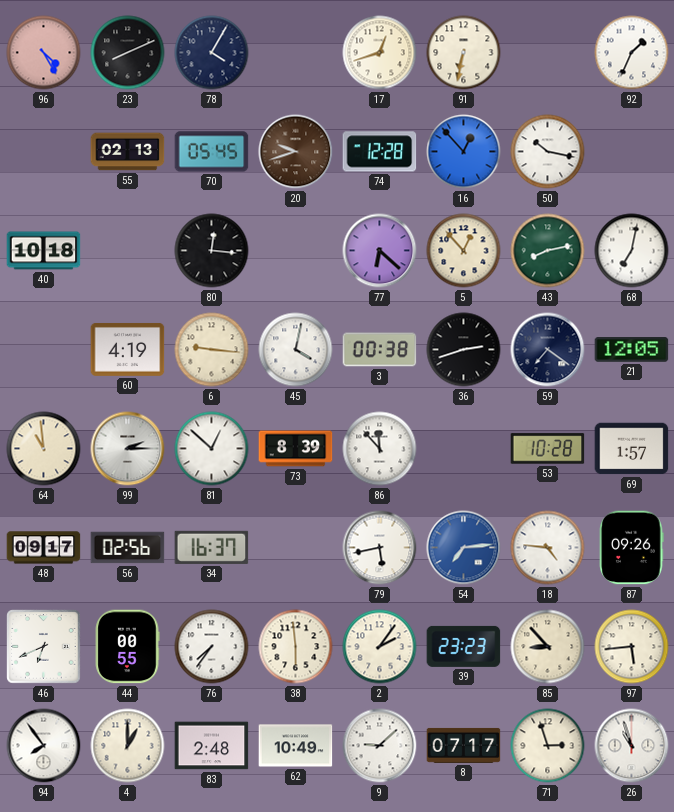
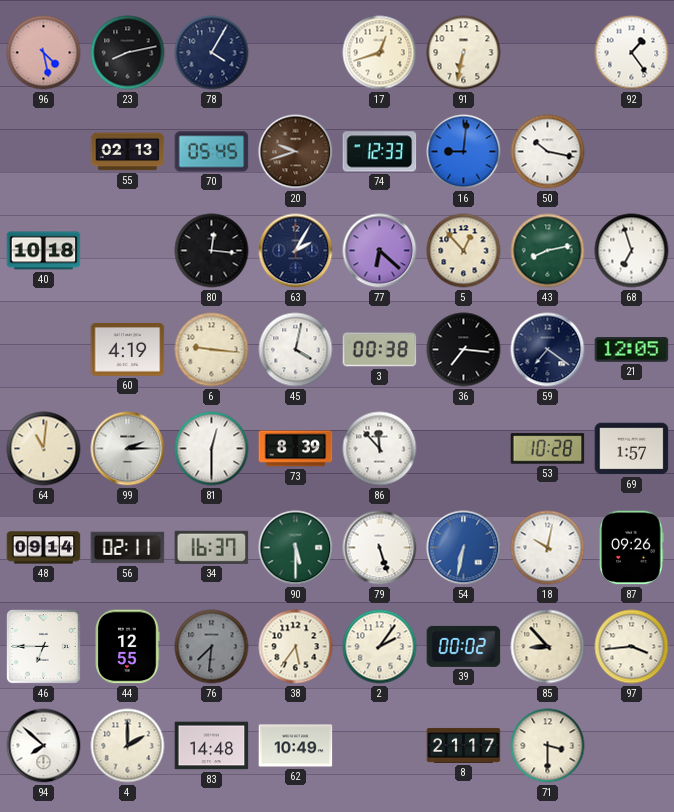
96: 4:25 -> 4:28 (44, 53)
23: 8:11 -> 8:13 (128, 53)
92: 1:34 -> 1:24 (632, 53)
74: 12:28 -> 12:33 (380, 152)
16: 12:53 -> 9:01 (464, 152)
63: none -> 2:05 (296, 251)
68: 7:02 -> 6:57 (632, 251)
36: 2:42 -> 7:16 (464, 350)
64: 10:59 -> 11:01 (44, 449)
81: 12:52 -> 12:30 (212, 449)
48: 09:17 -> 09:14 (44, 548)
56: 02:56 -> 02:11 (128, 548)
90: none -> 5:30 (296, 548)
79: 5:43 -> 5:27 (380, 548)
54: 7:14 -> 6:32 (464, 548)
18: 4:46 -> 10:02 (548, 548)
46: 6:41 -> 6:45 (44, 647)
44: 00:55 -> 12:55 (127, 647)
76: 7:36 -> 7:31 (212, 647)
76 dial: white -> grey (212, 647)
38: 5:59 -> 5:36 (296, 647)
39: 23:23 -> 00:02 (464, 646)
97: 5:44 -> 3:44 (632, 647)
94: 7:54 -> 7:52 (44, 746)
4: 1:00 -> 2:00 (128, 746)
83: 2:48 -> 14:48 (212, 746)
9: 9:08 -> none (380, 746)
8: 07:17 -> 21:17 (464, 745)
71: 2:57 -> 3:30 (548, 746)
26: 10:57 -> none (632, 746)
